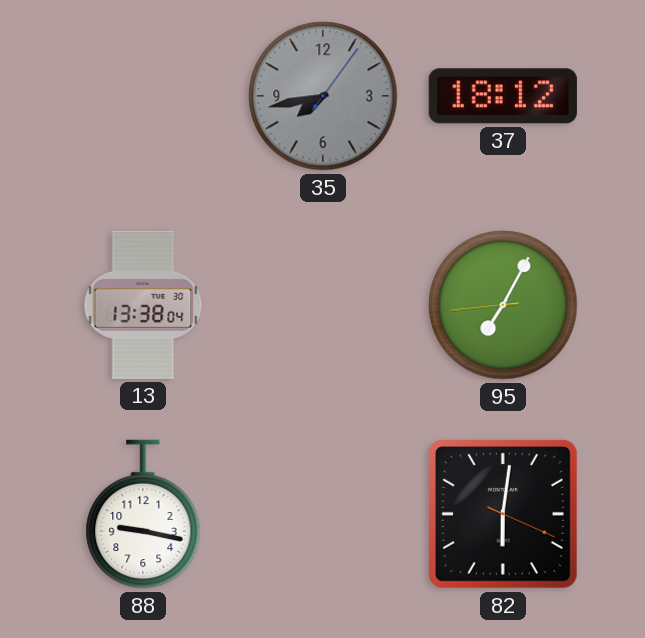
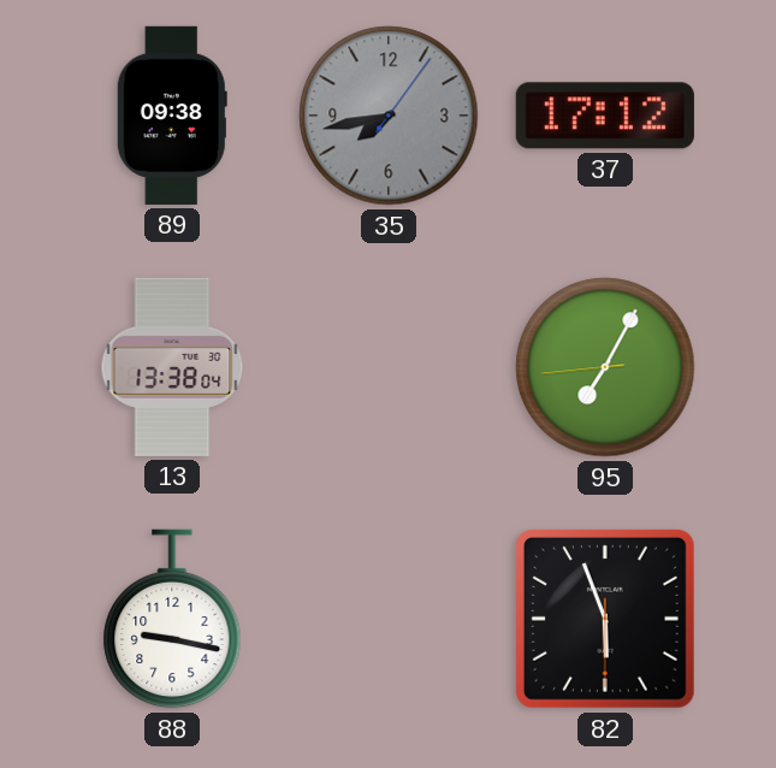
89: none -> 09:38 (172, 116)
37: 18:12 -> 17:12 (605, 116)
82: 6:01 -> 5:56 (605, 619)
